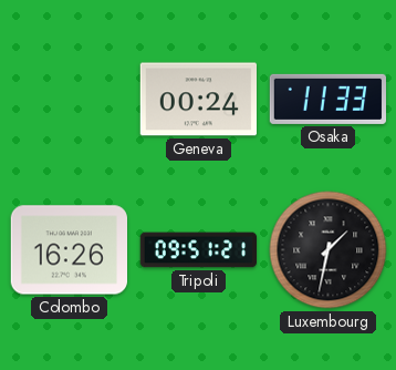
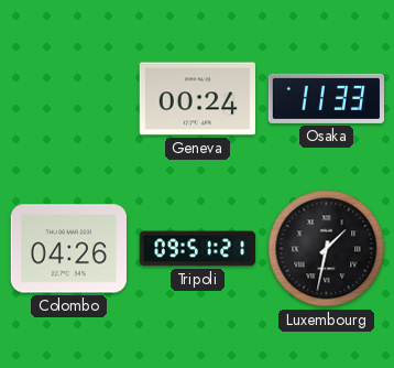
Colombo: 16:26 -> 04:26 (68, 249)
